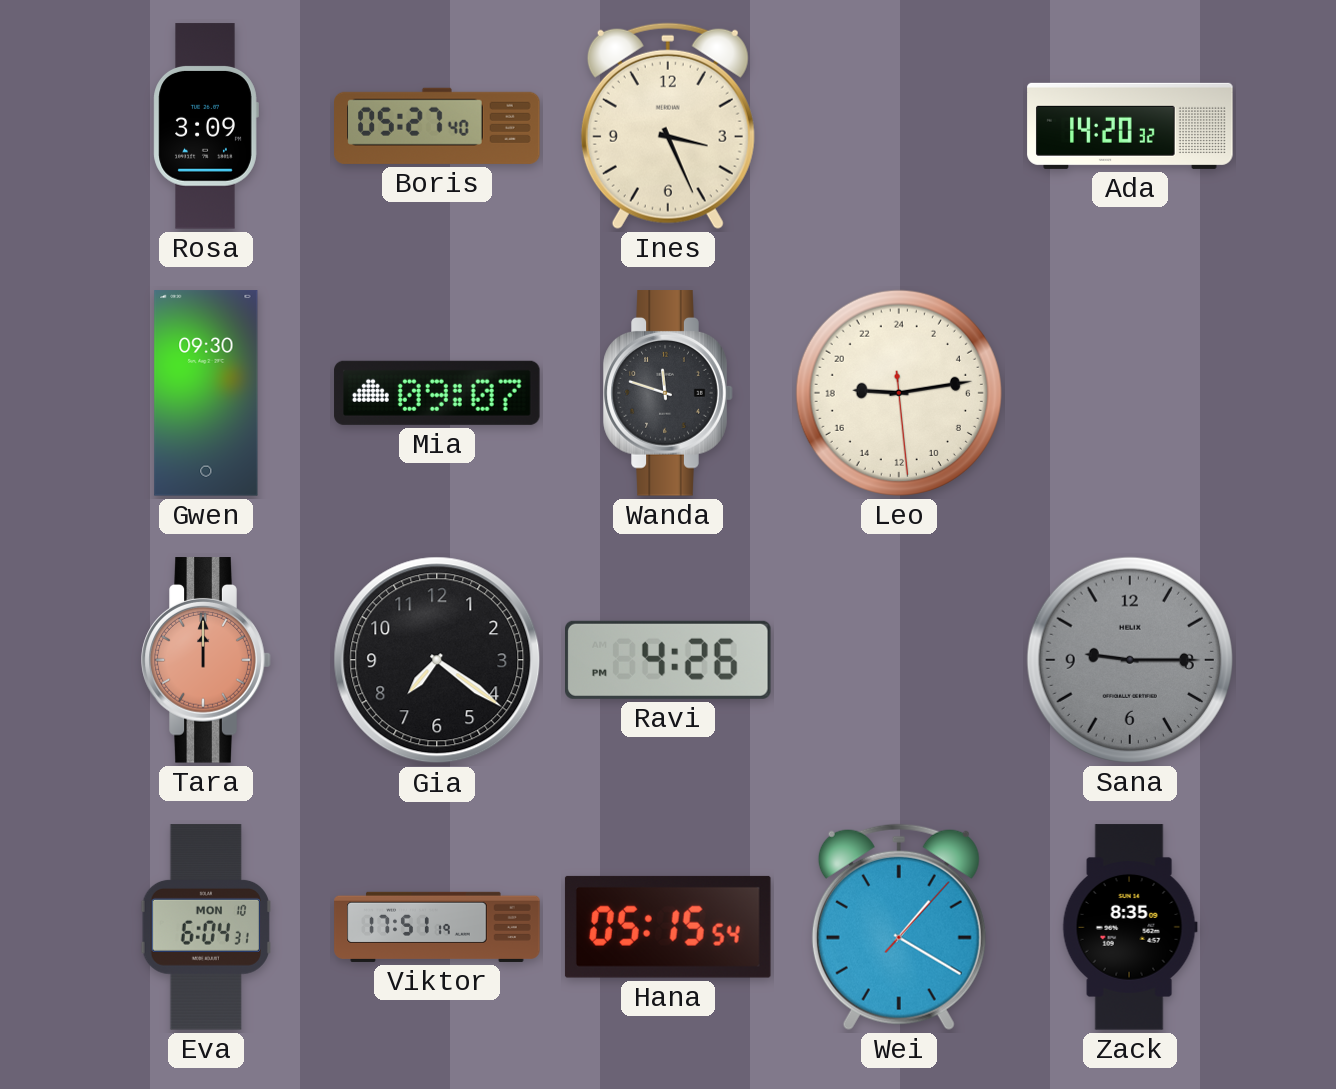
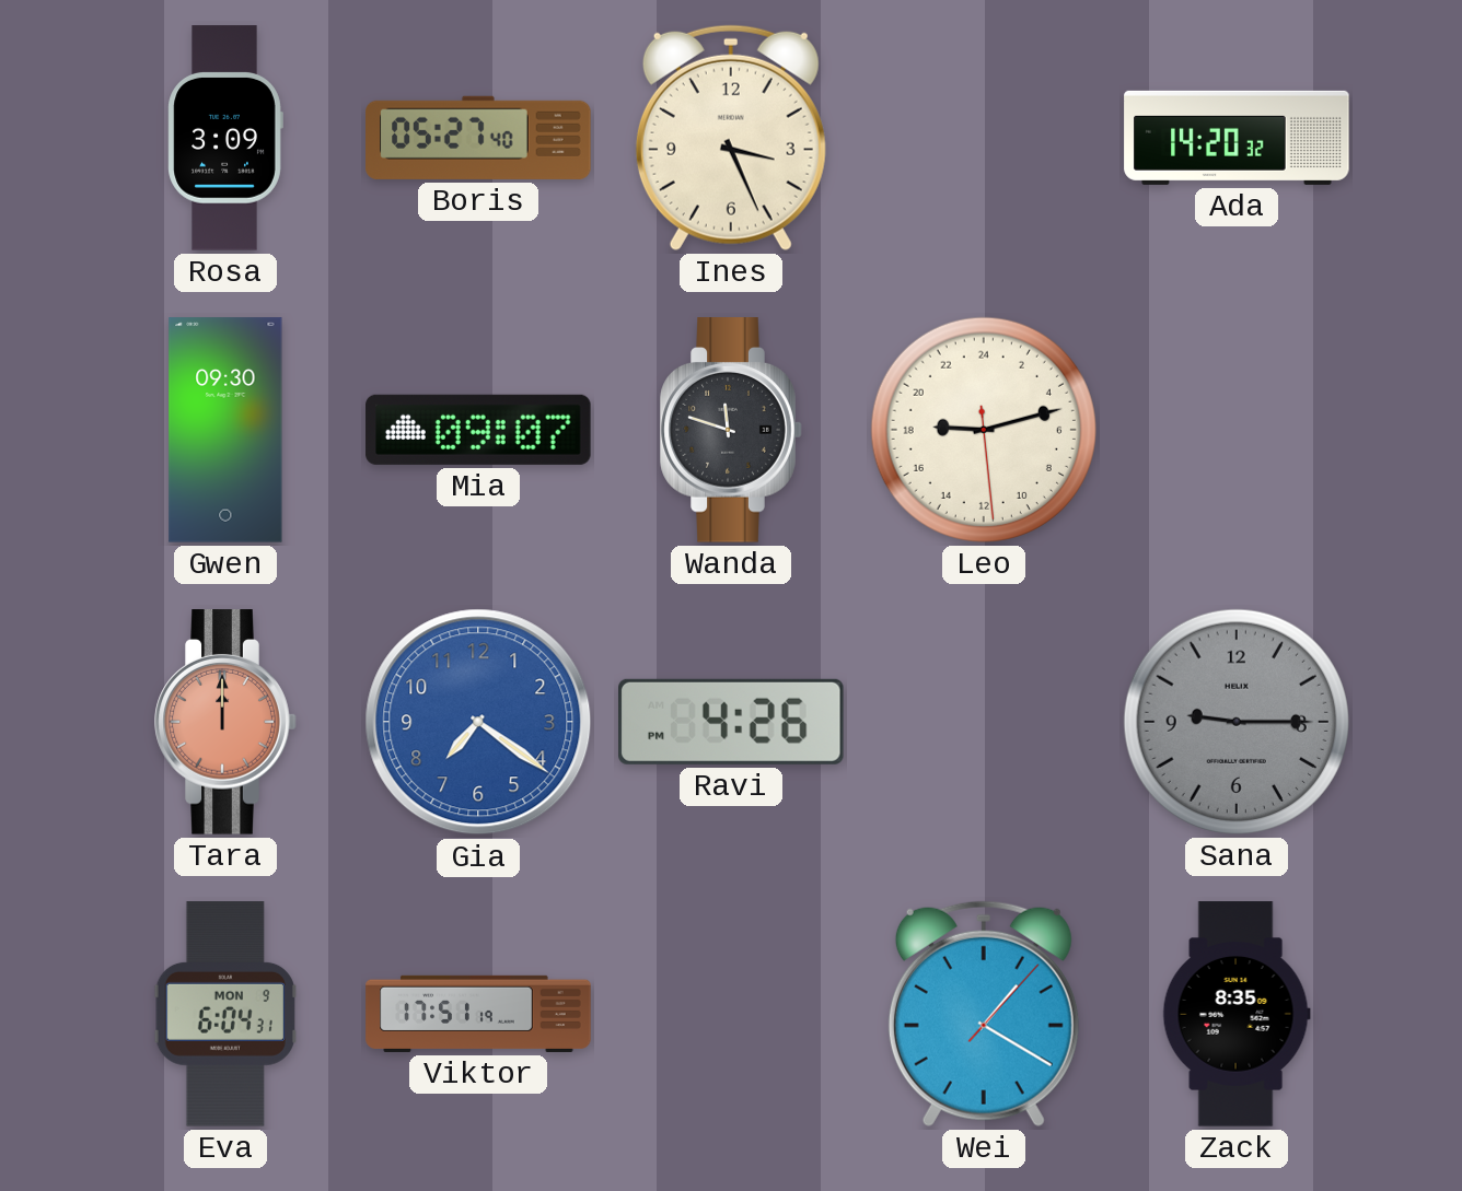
Leo: 18:13 -> 18:12 (984, 430)
Gia dial: black -> blue (478, 722)
Eva date: MON 10 -> MON 9 (225, 1014)
Hana: 05:15 -> none (668, 927)
